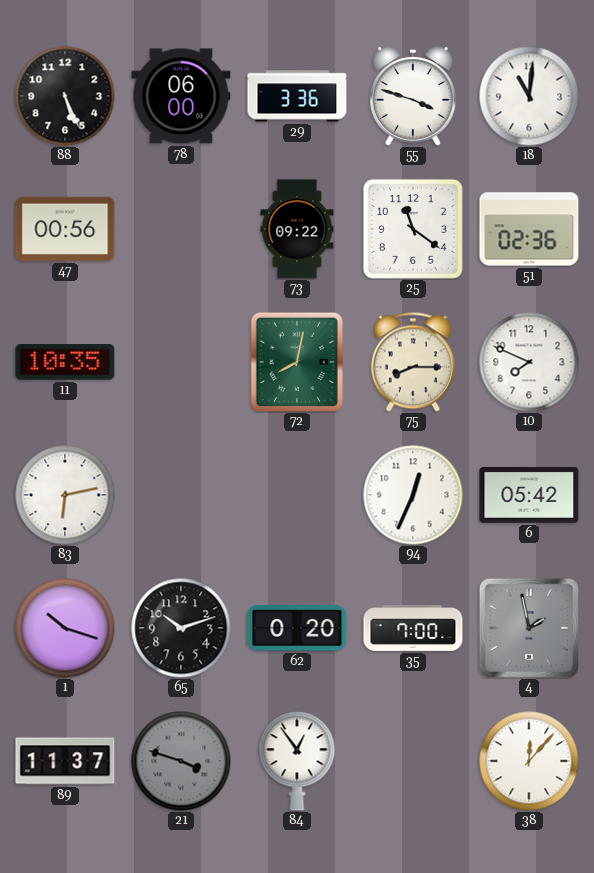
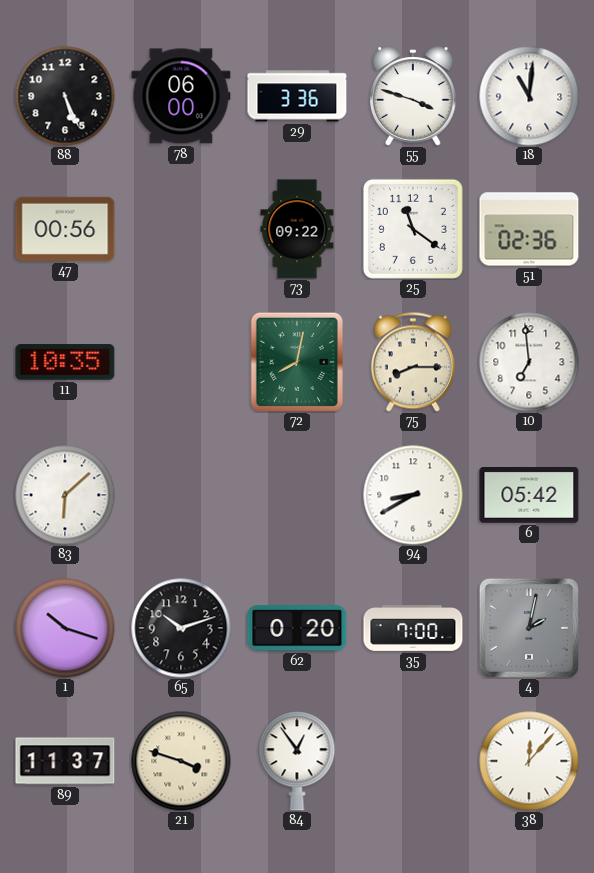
10: 7:49 -> 6:59 (529, 362)
83: 6:13 -> 6:08 (65, 495)
94: 12:34 -> 8:40 (413, 495)
4: 1:58 -> 2:02 (529, 628)
21 dial: grey -> cream (181, 761)
